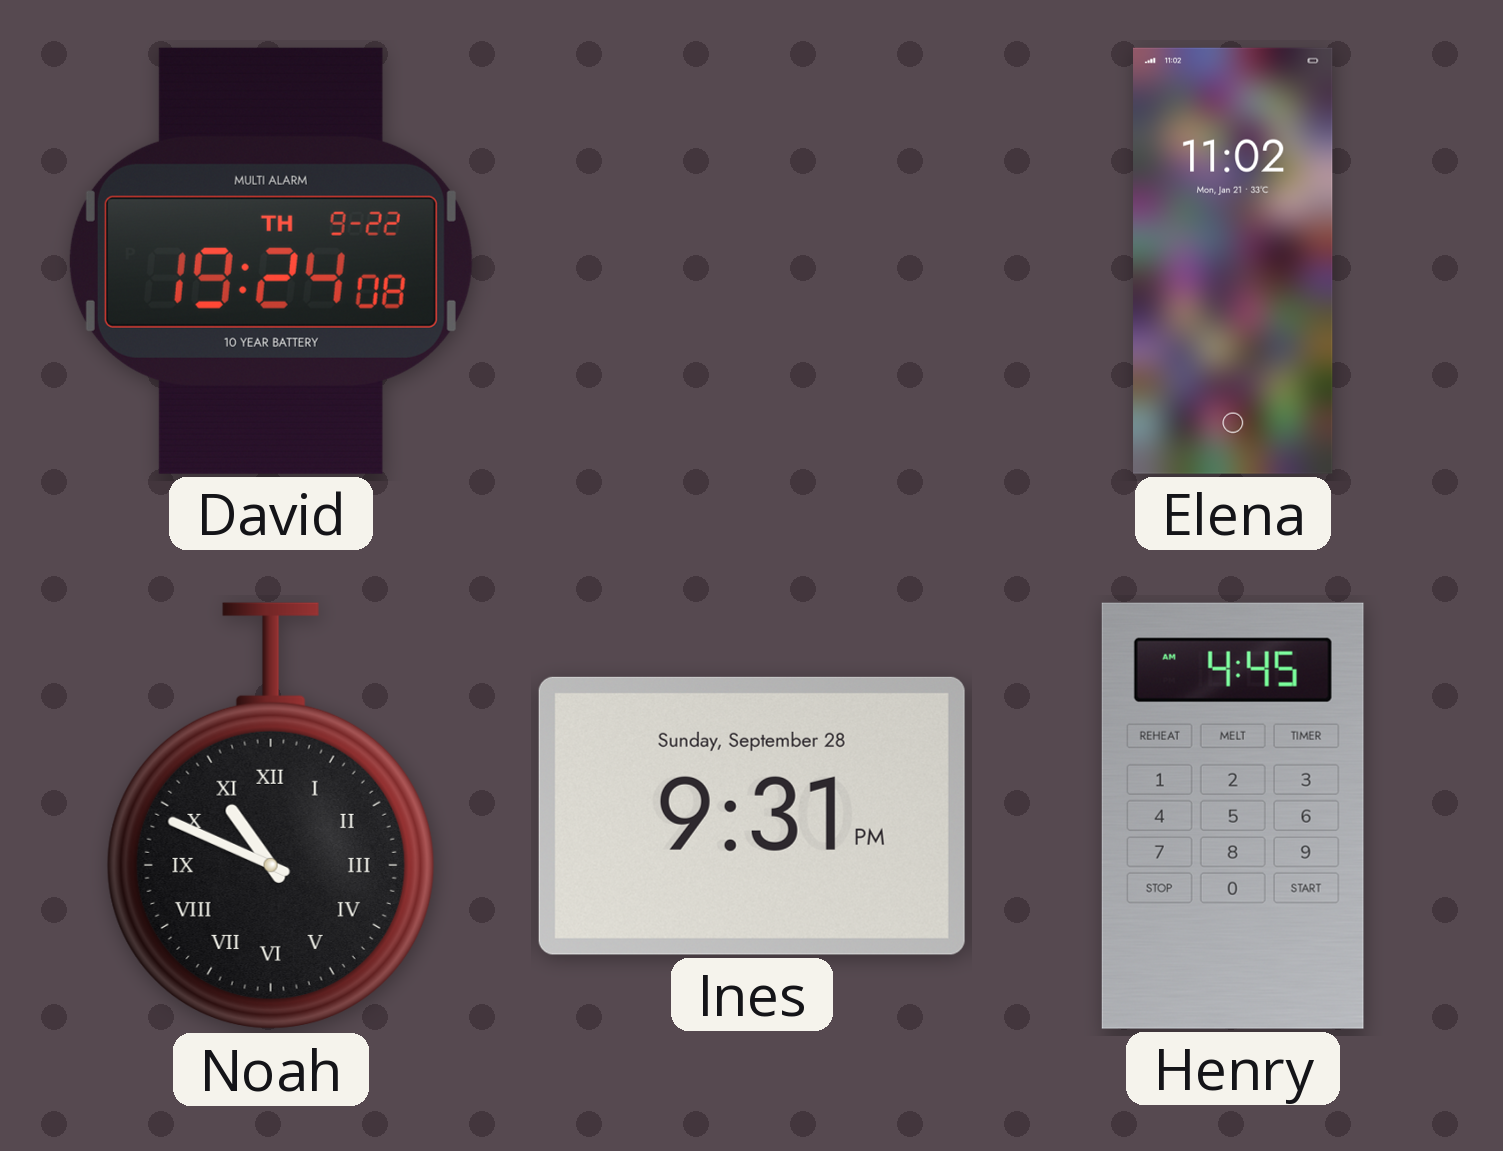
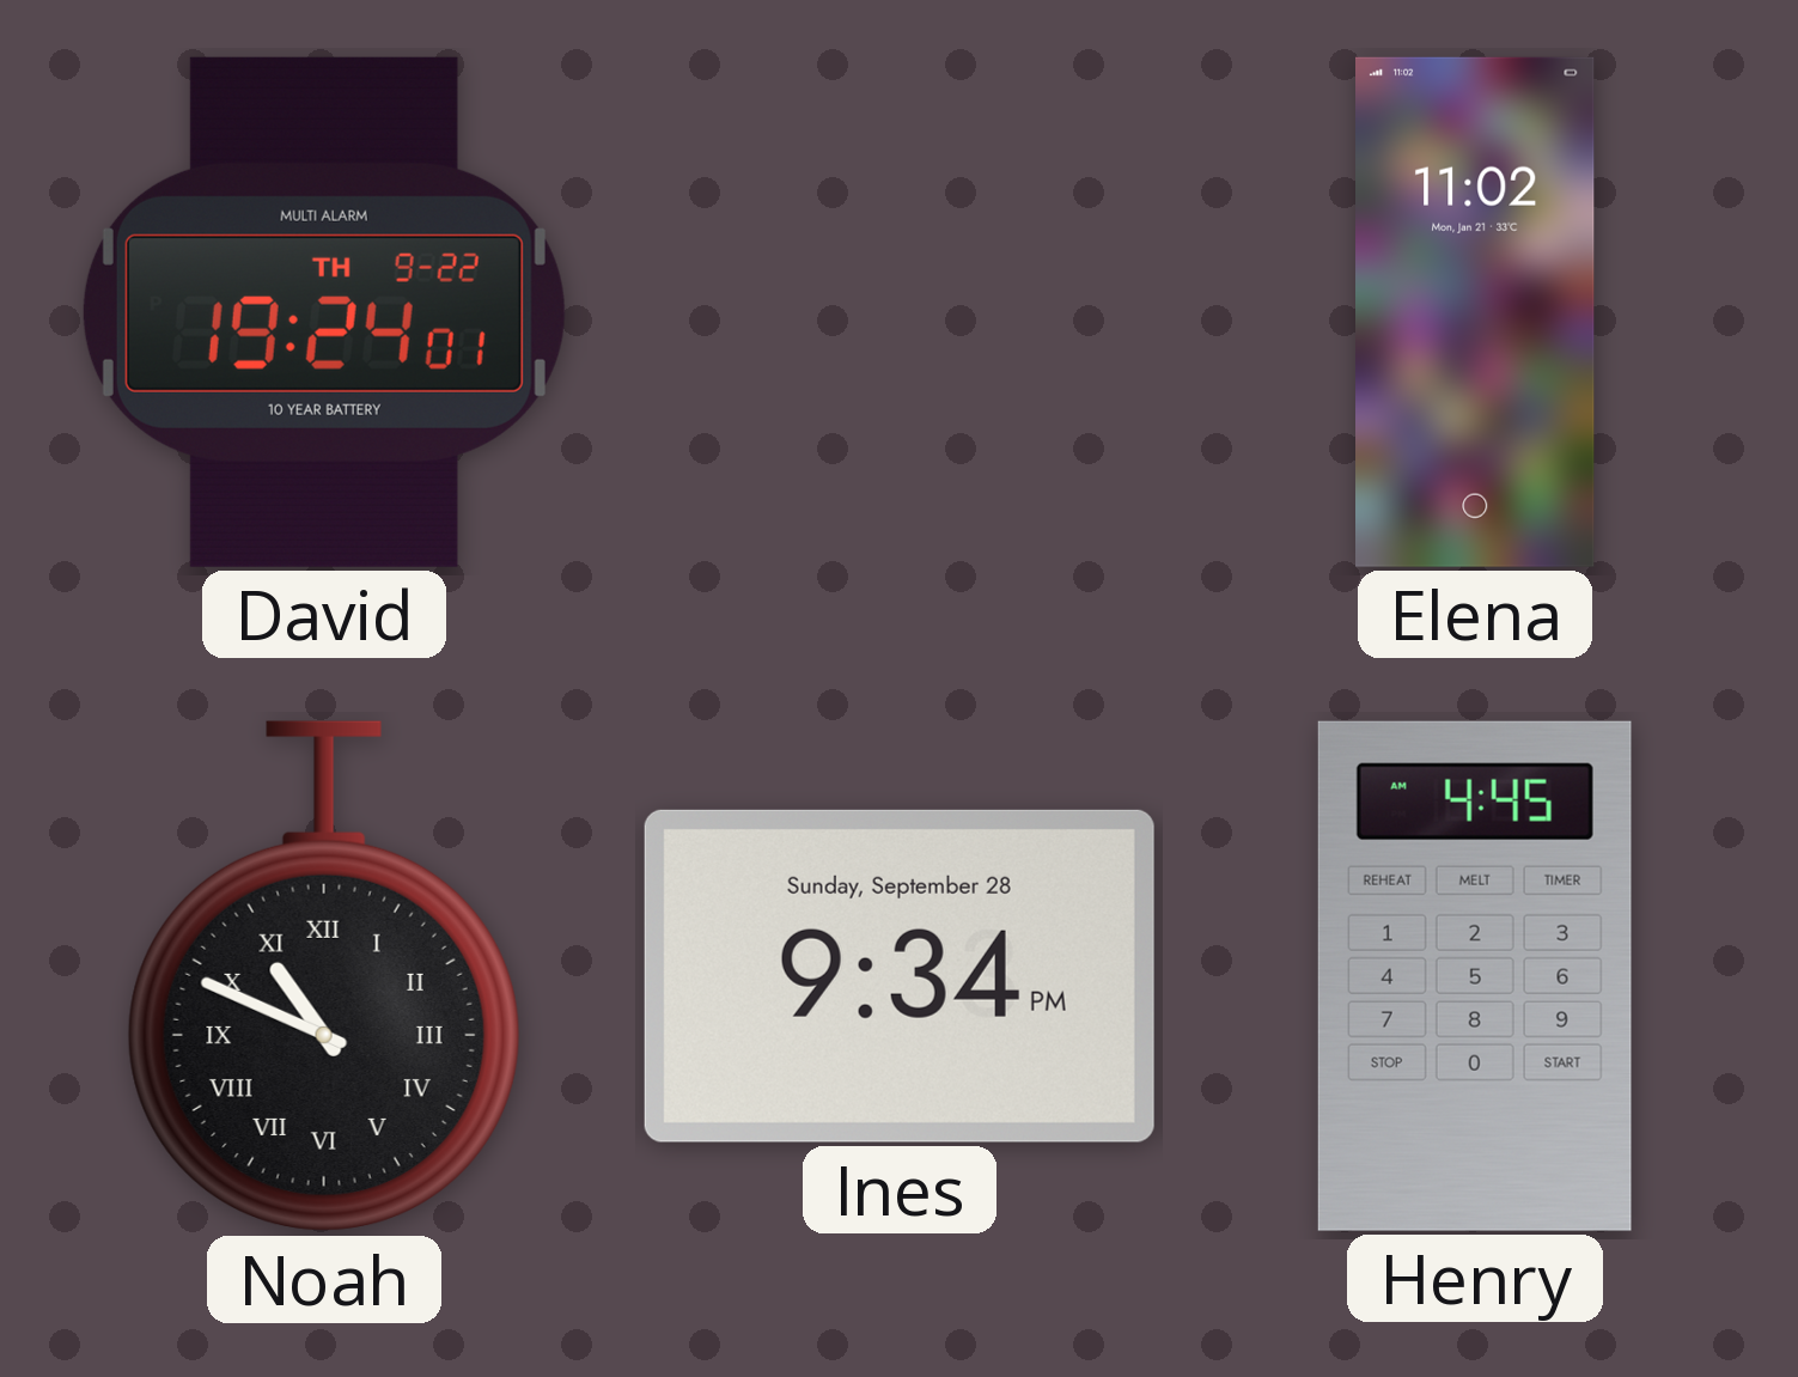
David: 19:24:08 -> 19:24:01 (324, 312)
Ines: 9:31 -> 9:34 (900, 976)
